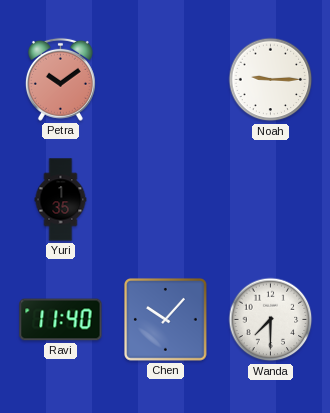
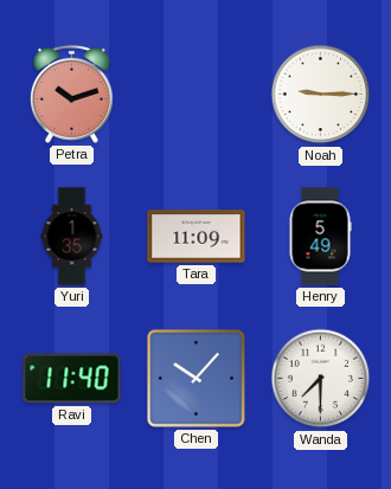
Petra: 10:09 -> 10:12 (71, 94)
Tara: none -> 11:09 (197, 237)
Henry: none -> 5:49 (320, 237)
